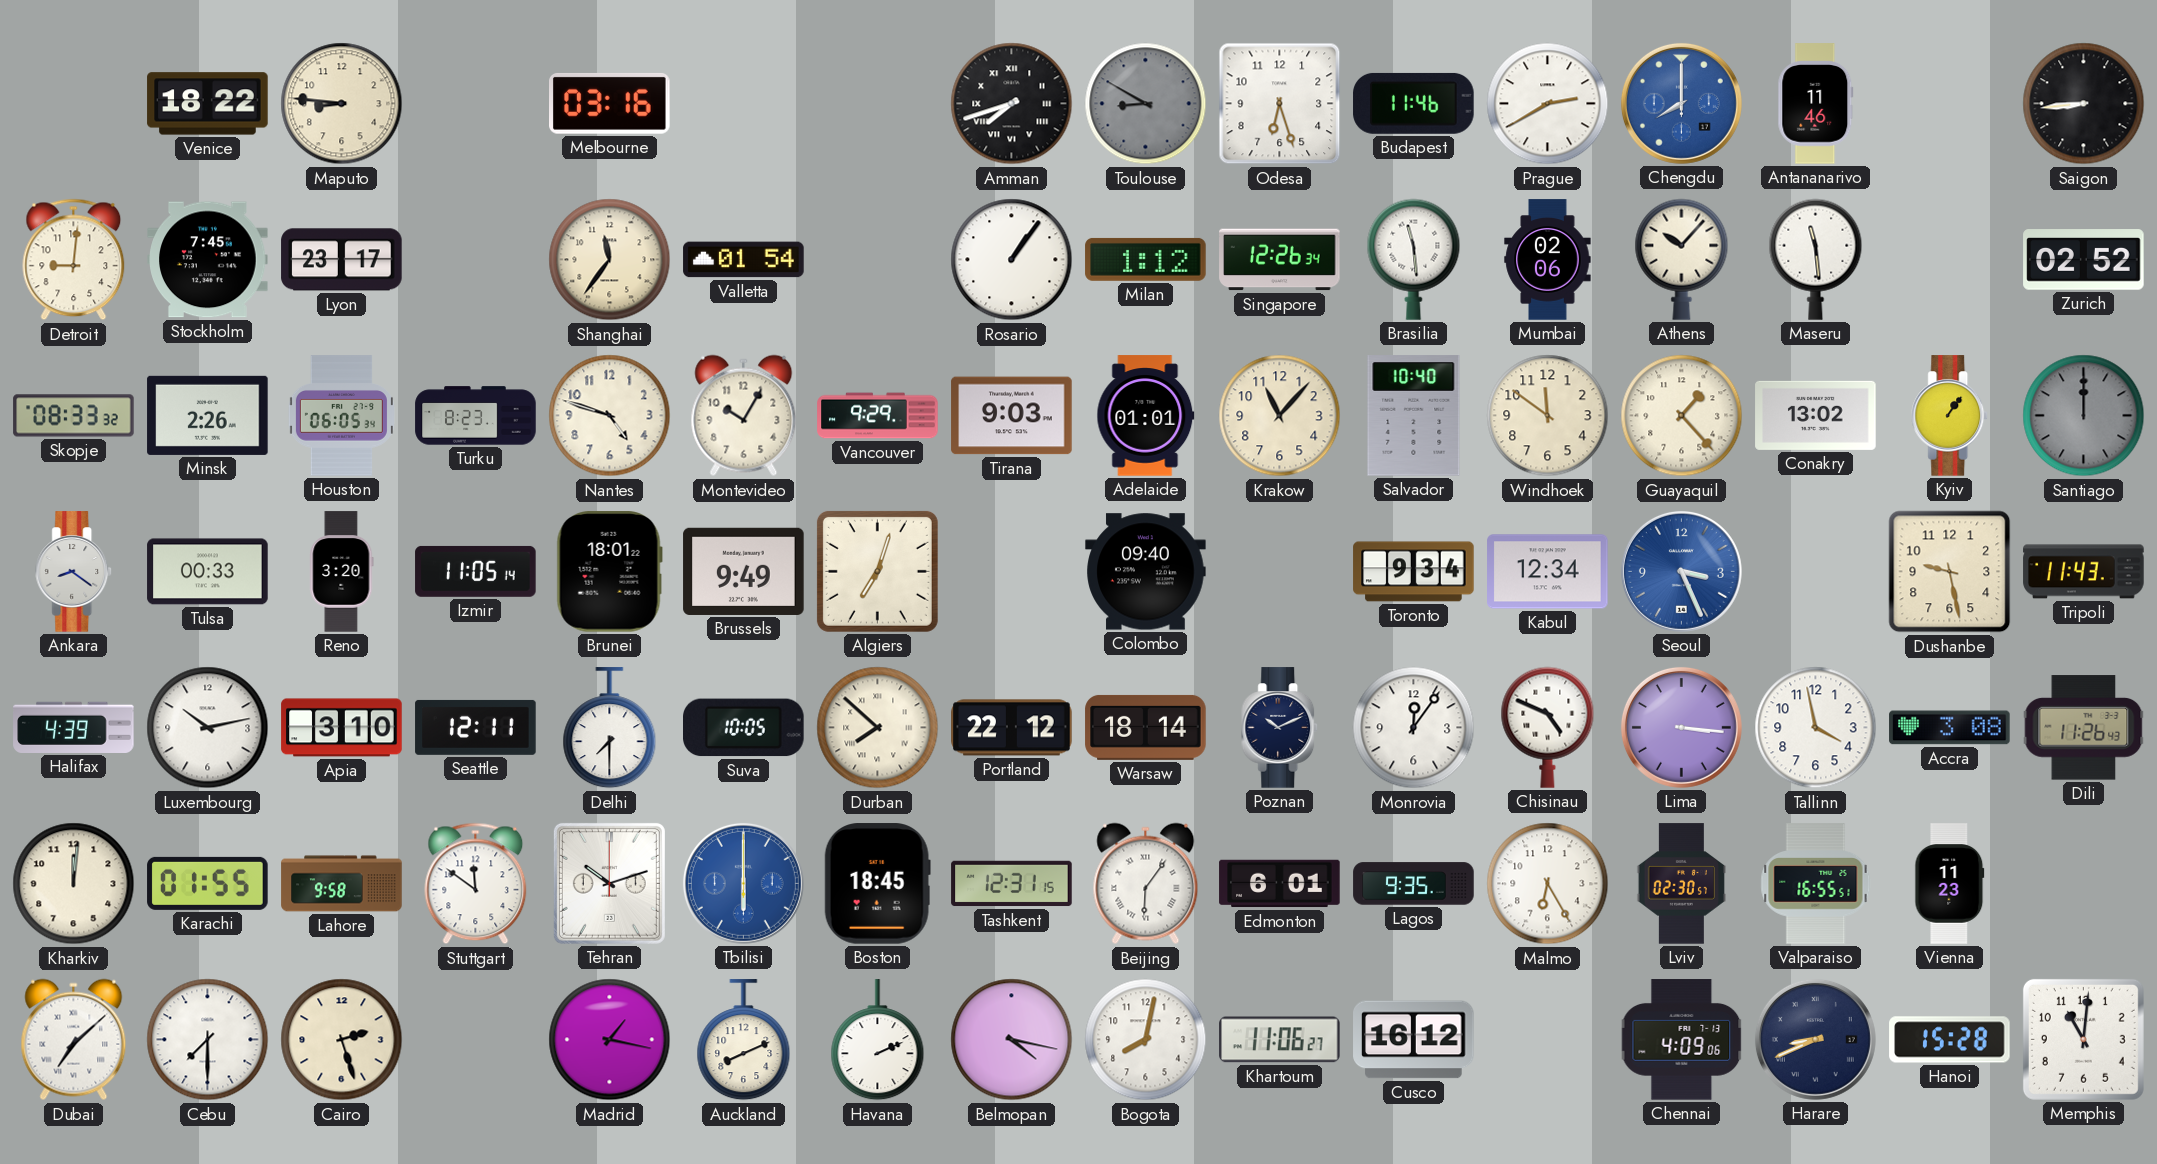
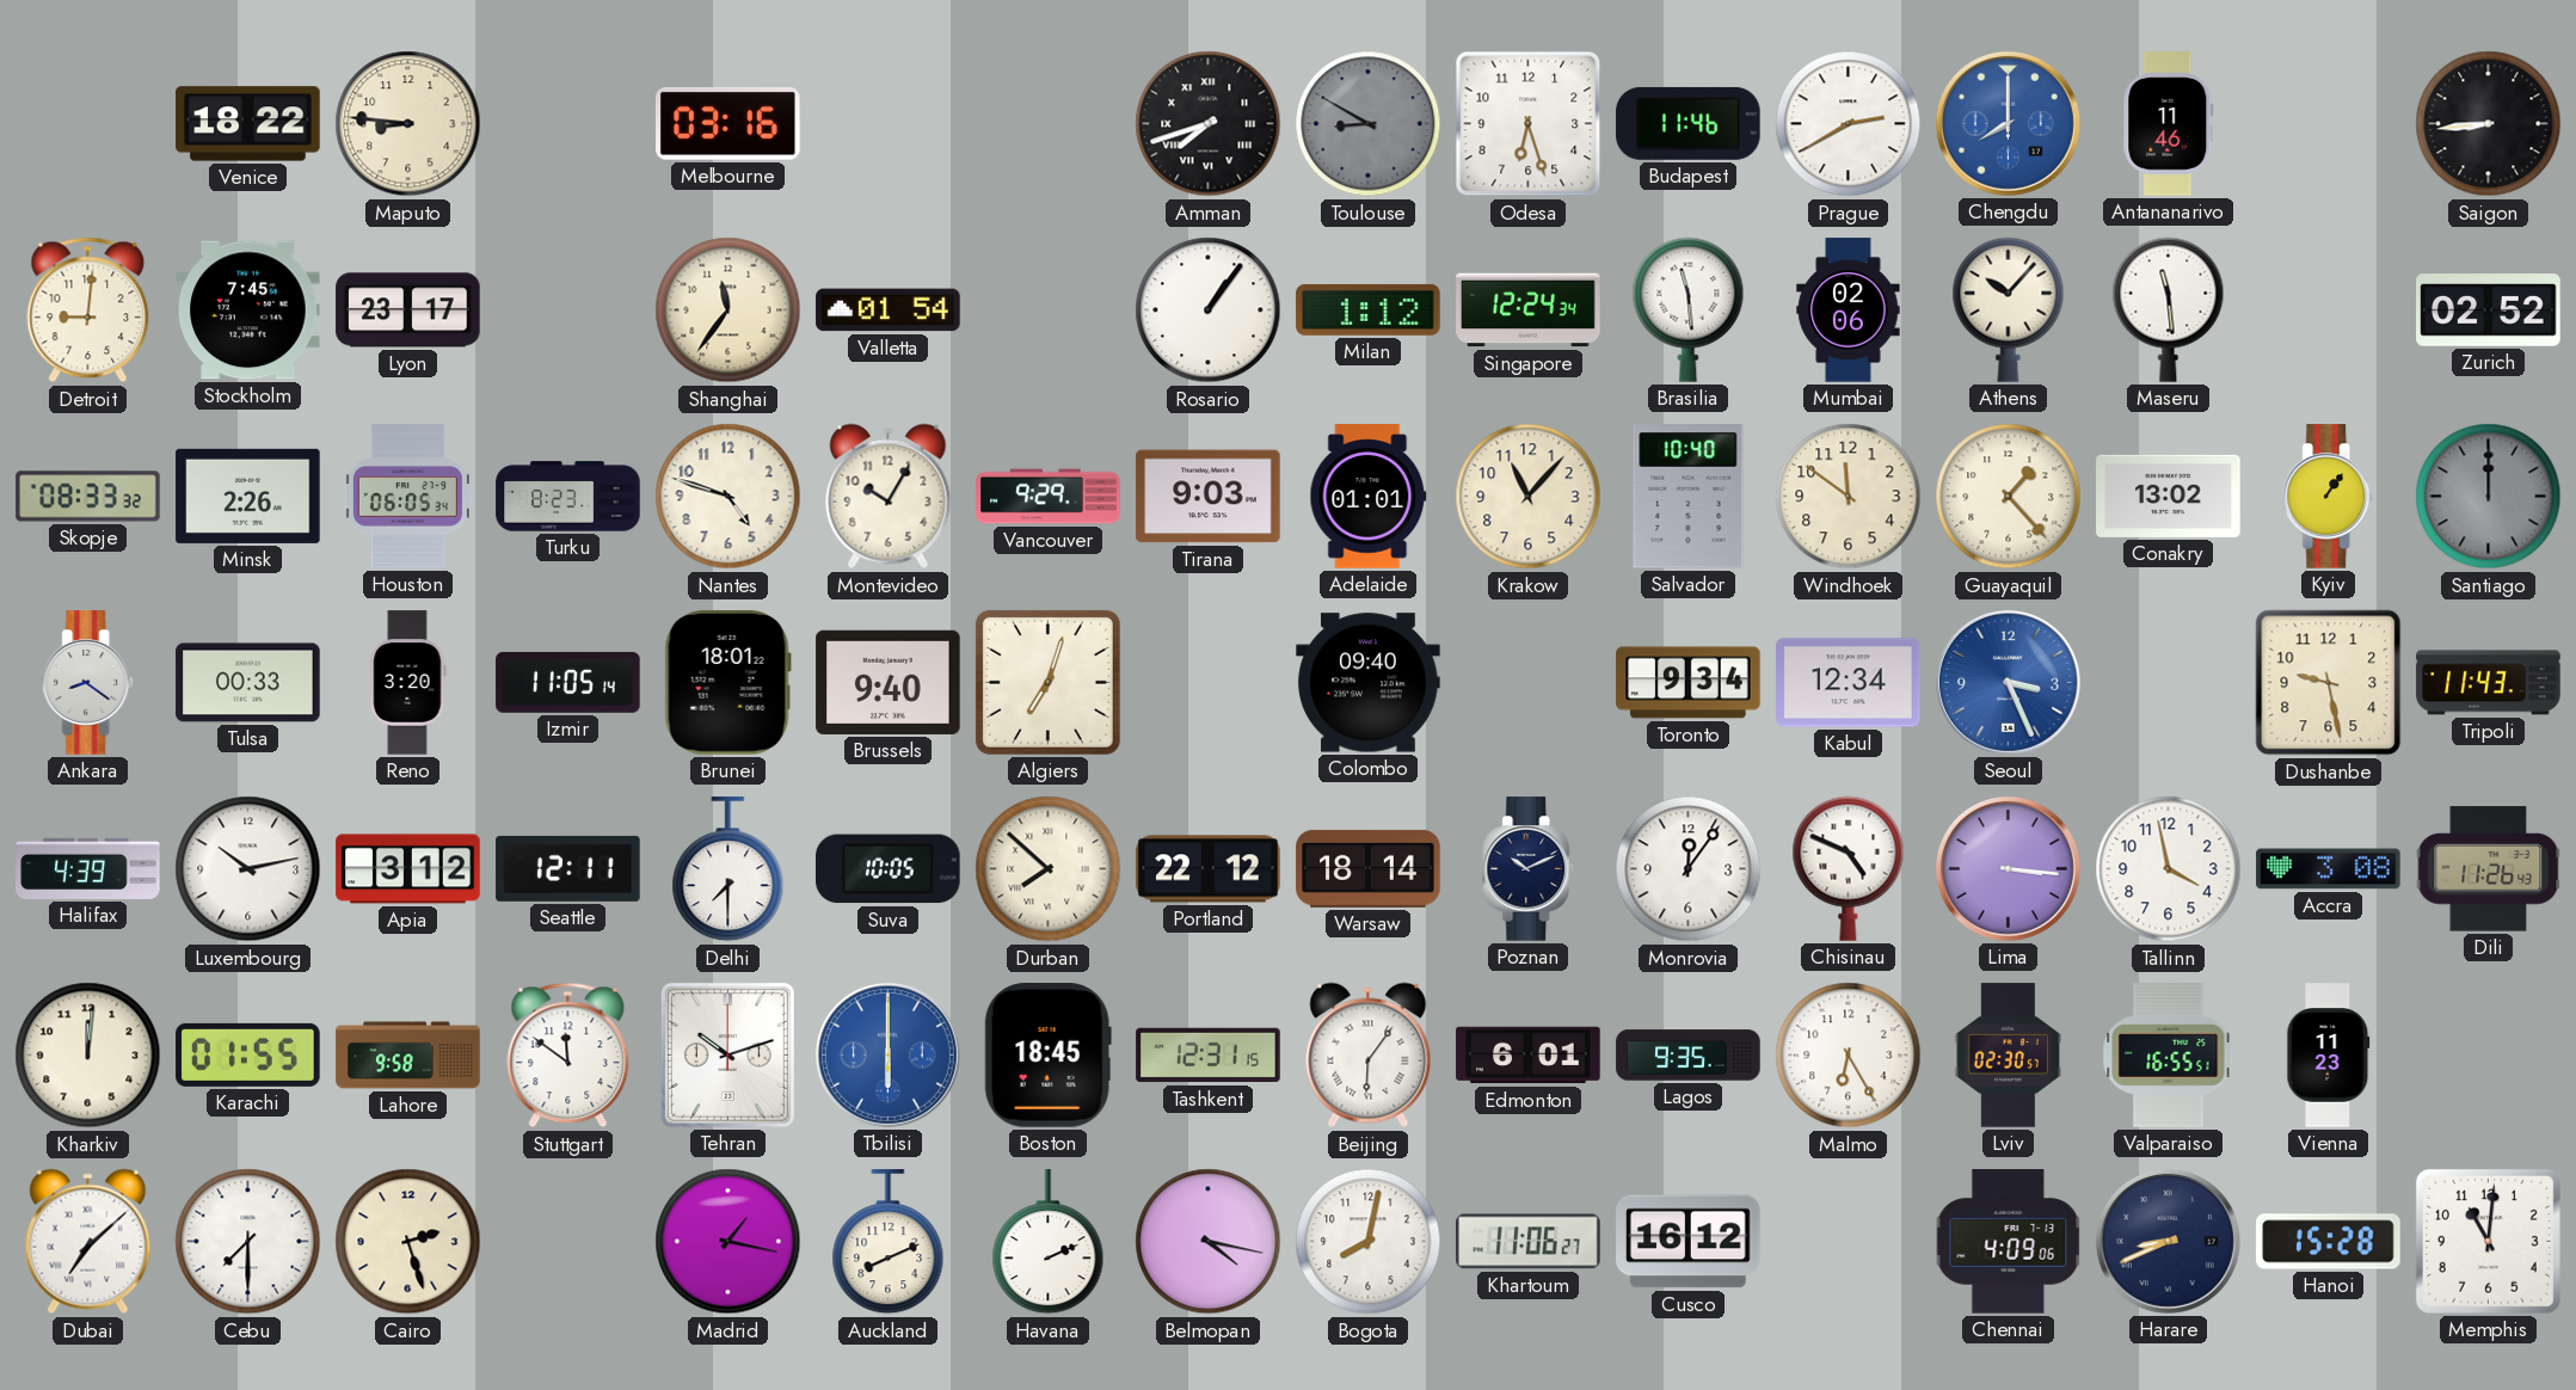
Singapore: 12:26 -> 12:24 (1529, 310)
Brussels: 9:49 -> 9:40 (889, 682)
Apia: 3:10 -> 3:12 (408, 869)
